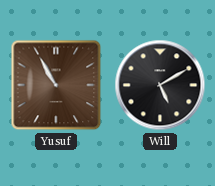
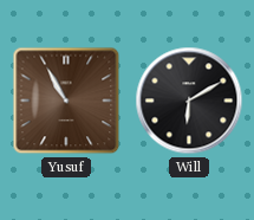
Will: 5:10 -> 6:10 (189, 101)
